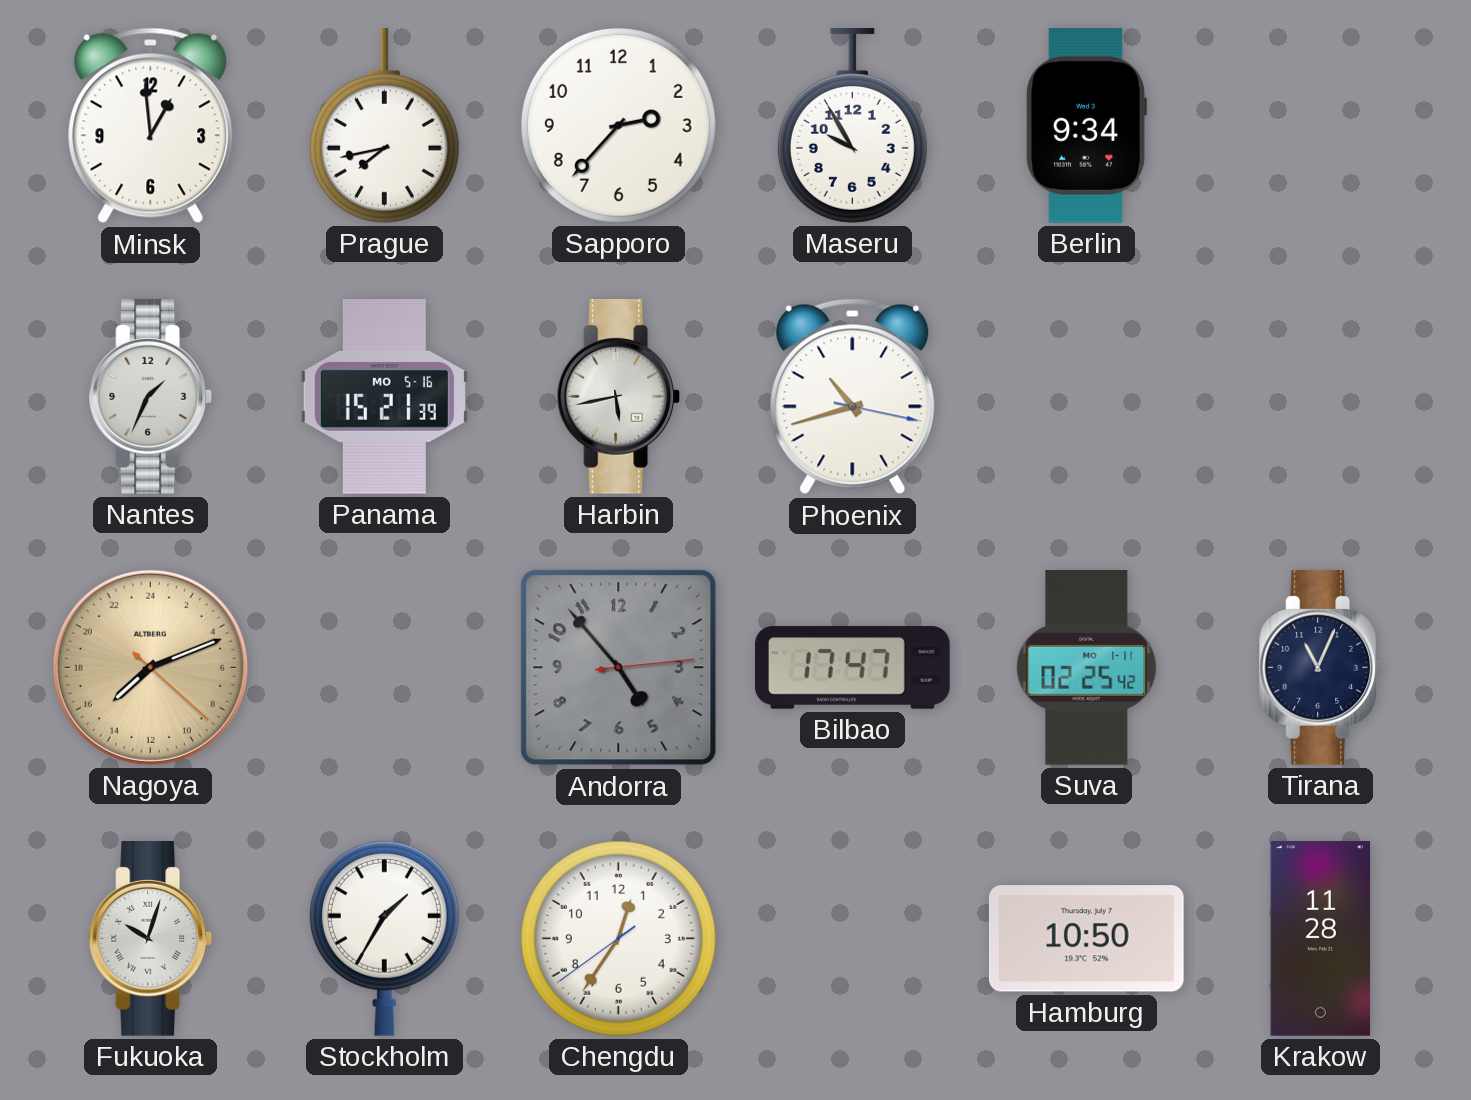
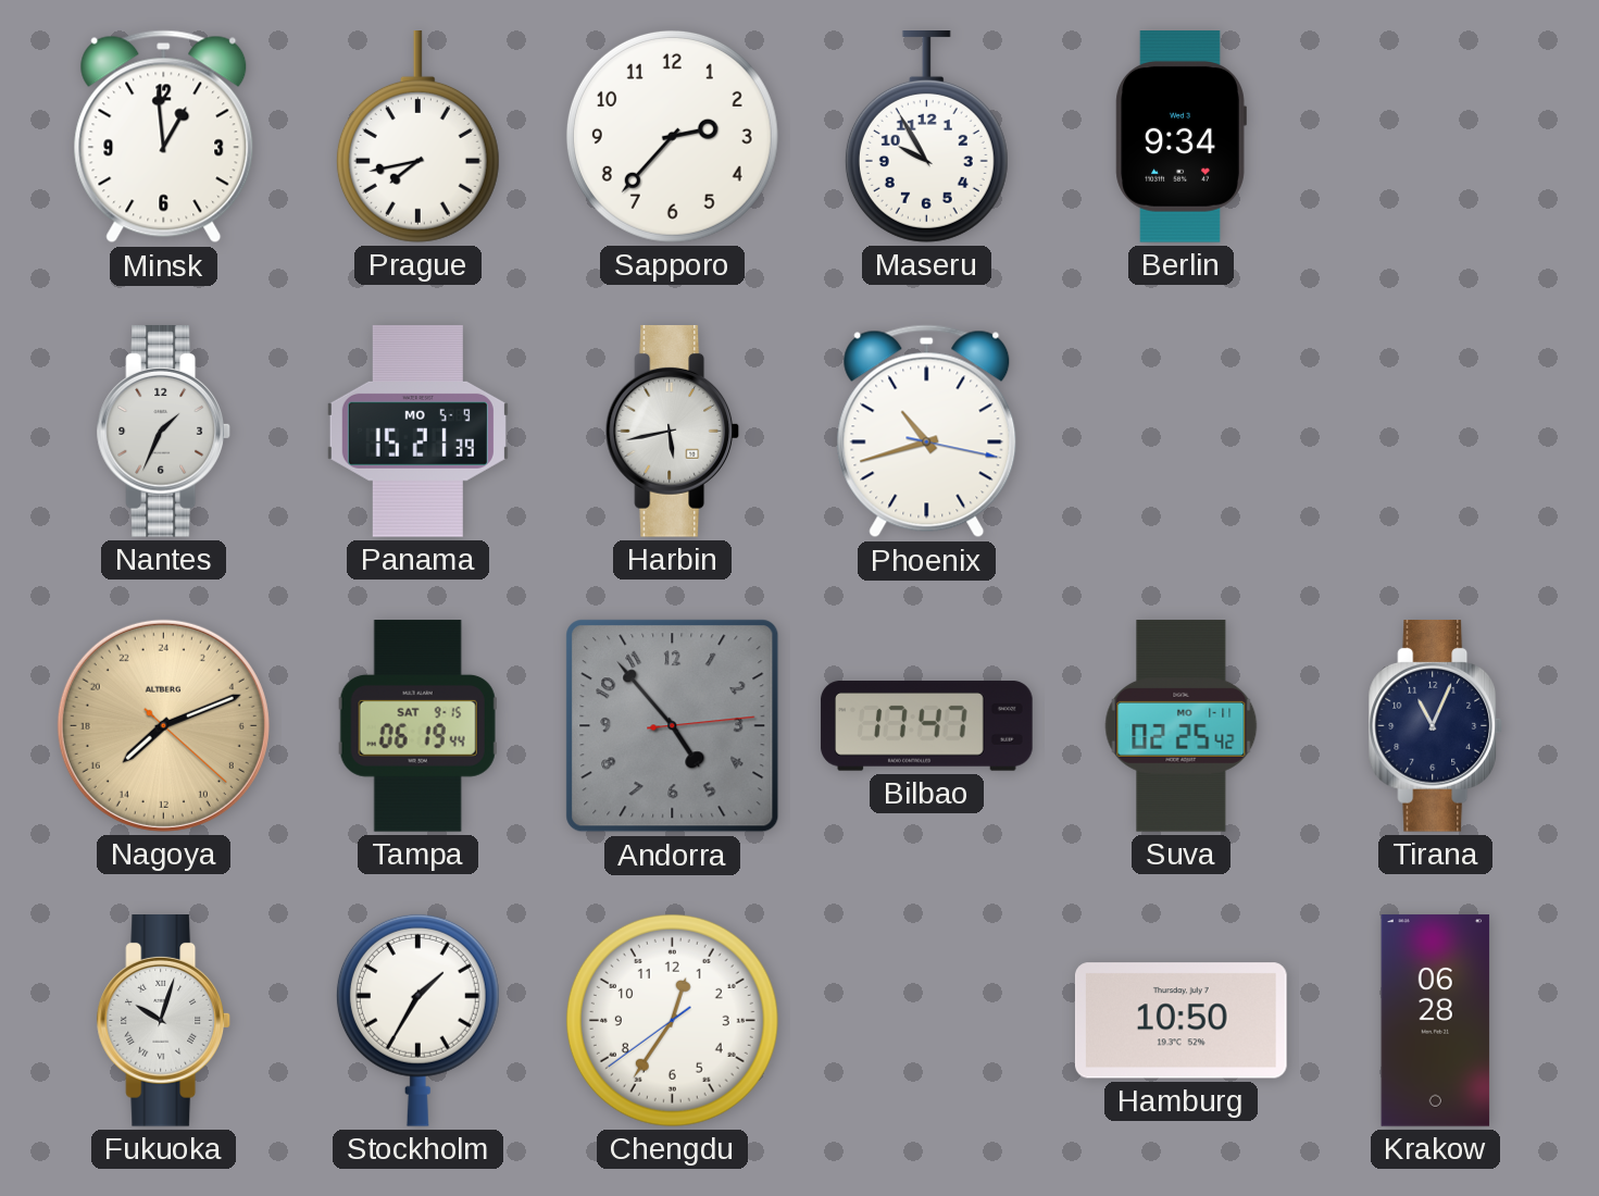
Panama date: MO 5-16 -> MO 5-9 (417, 432)
Tampa: none -> 06:19 (417, 726)
Krakow: 11:28 -> 06:28 (1436, 1021)
